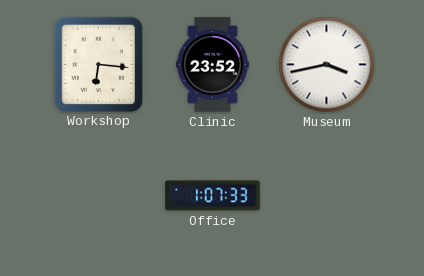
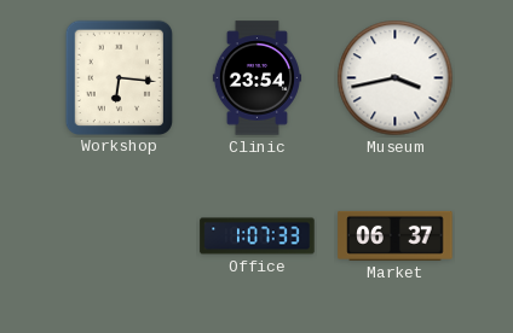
Clinic: 23:52 -> 23:54 (256, 78)
Market: none -> 06:37 (396, 235)
